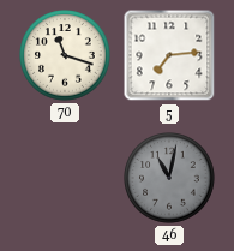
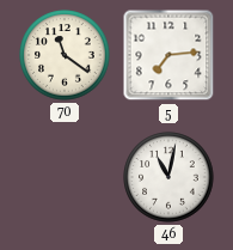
70: 11:18 -> 11:21 (65, 55)
46 dial: grey -> white (168, 177)
